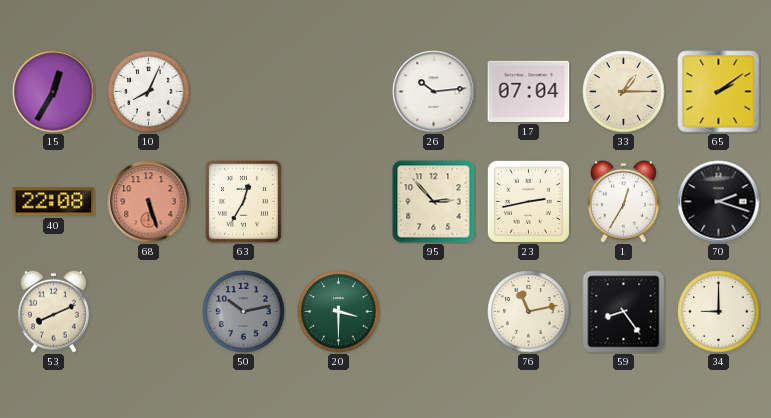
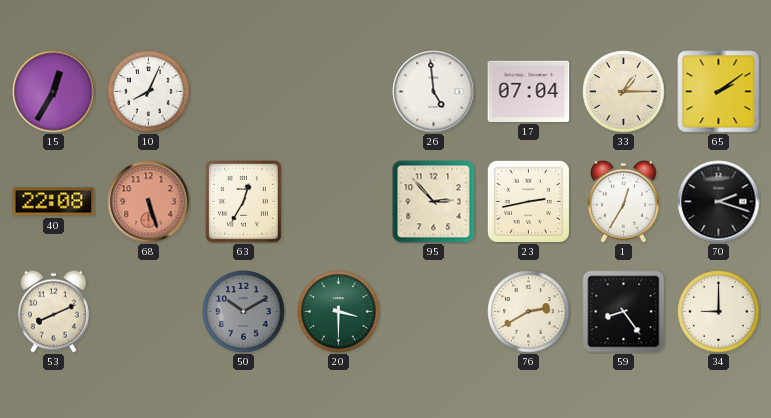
26: 10:14 -> 4:59 (434, 92)
50: 10:13 -> 10:10 (244, 312)
76: 11:13 -> 2:40 (529, 312)
